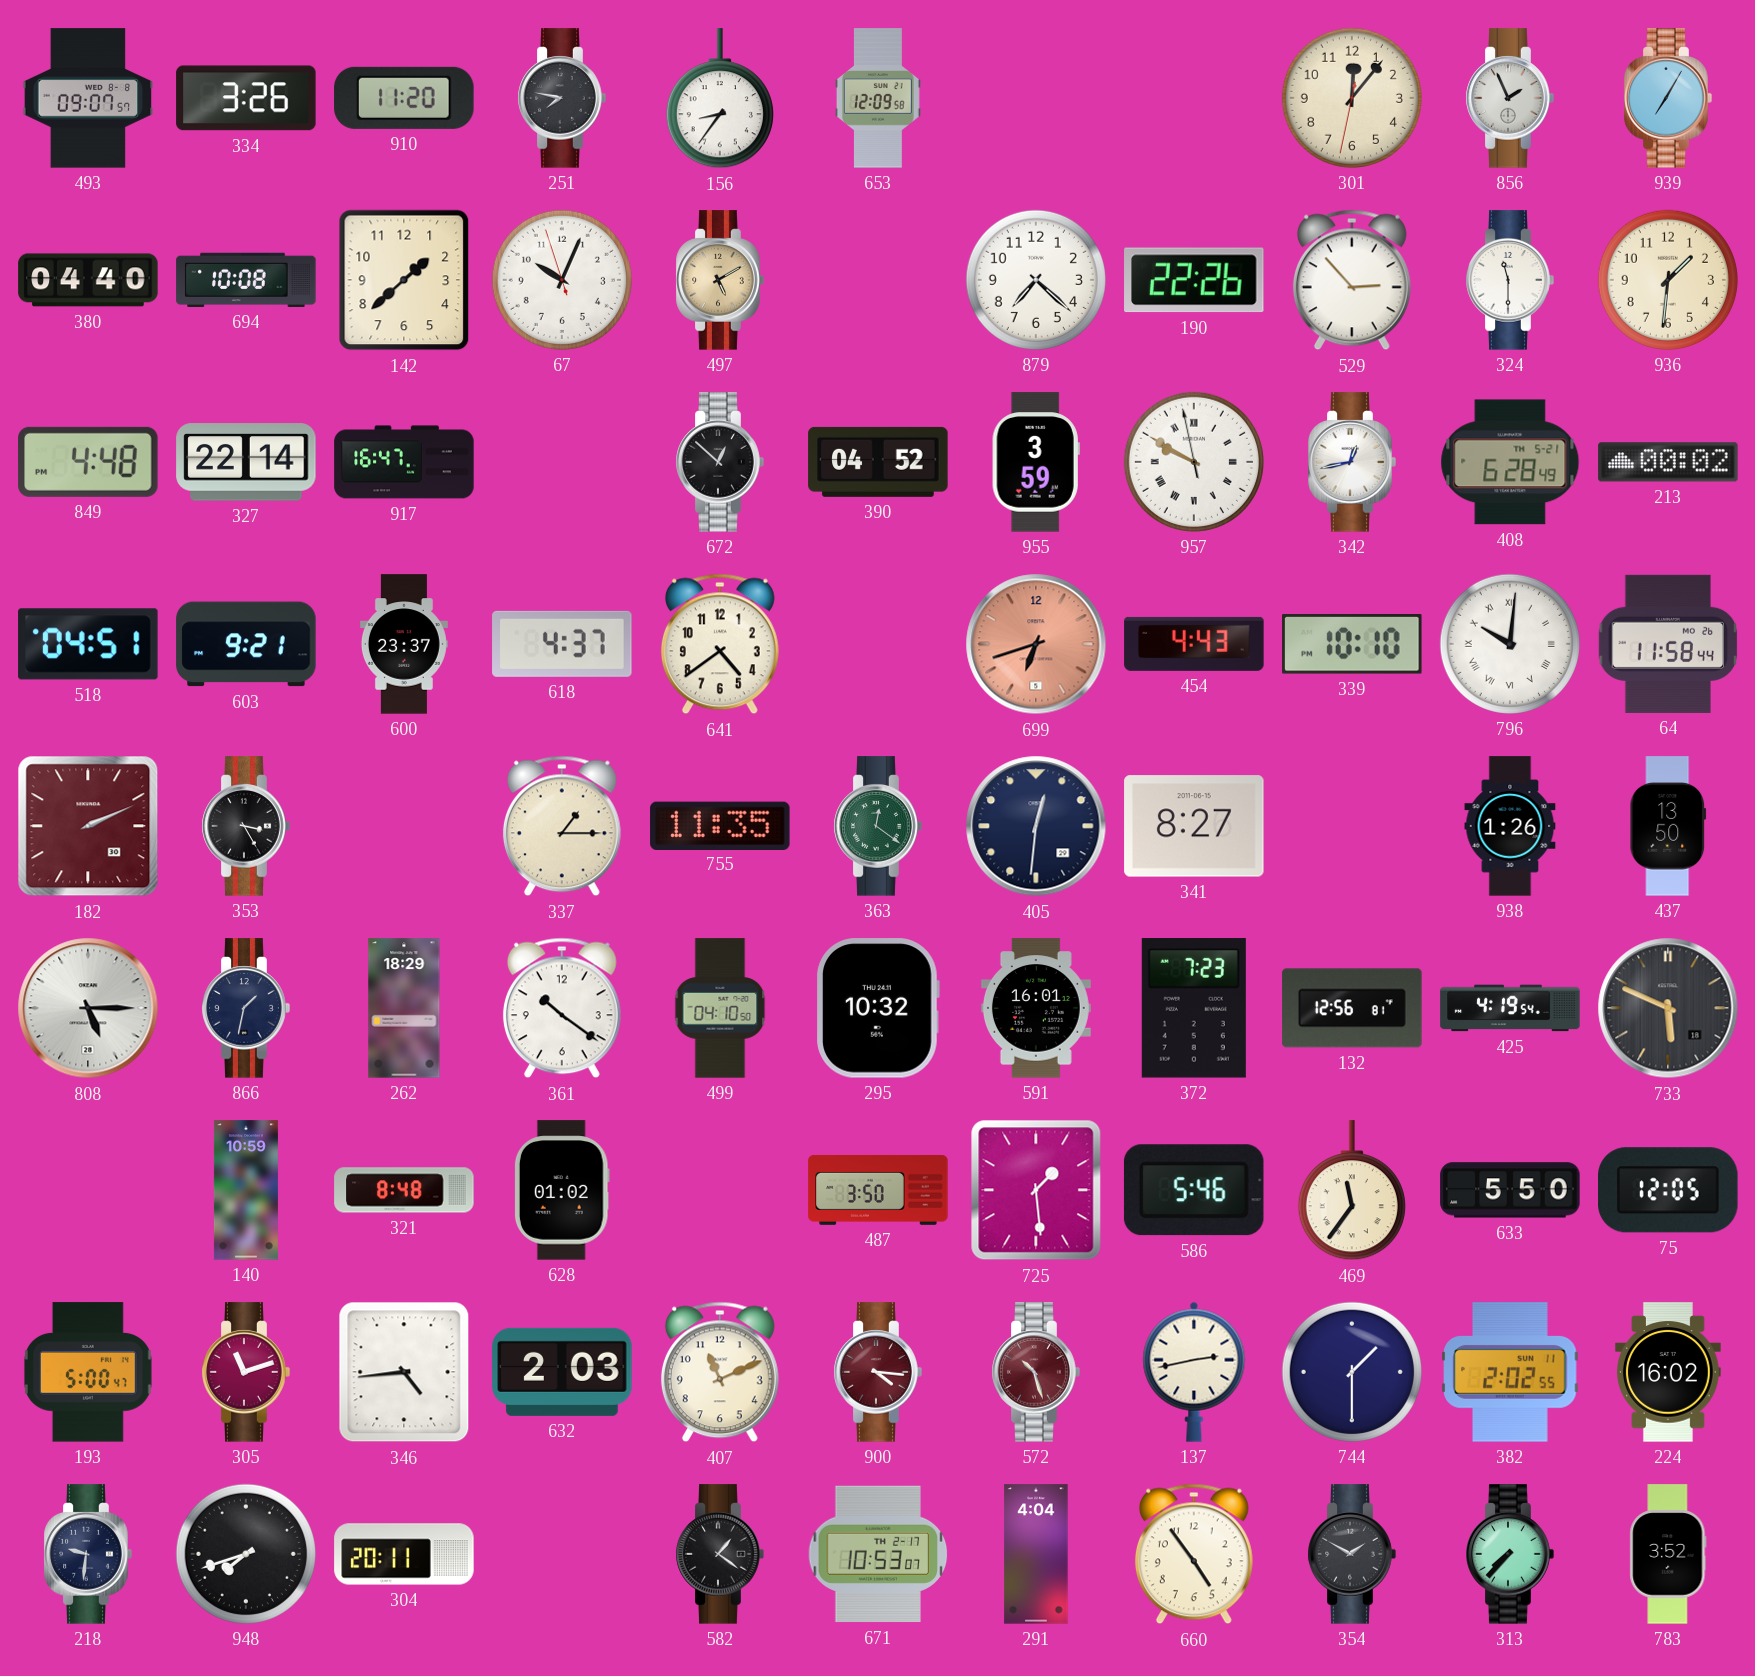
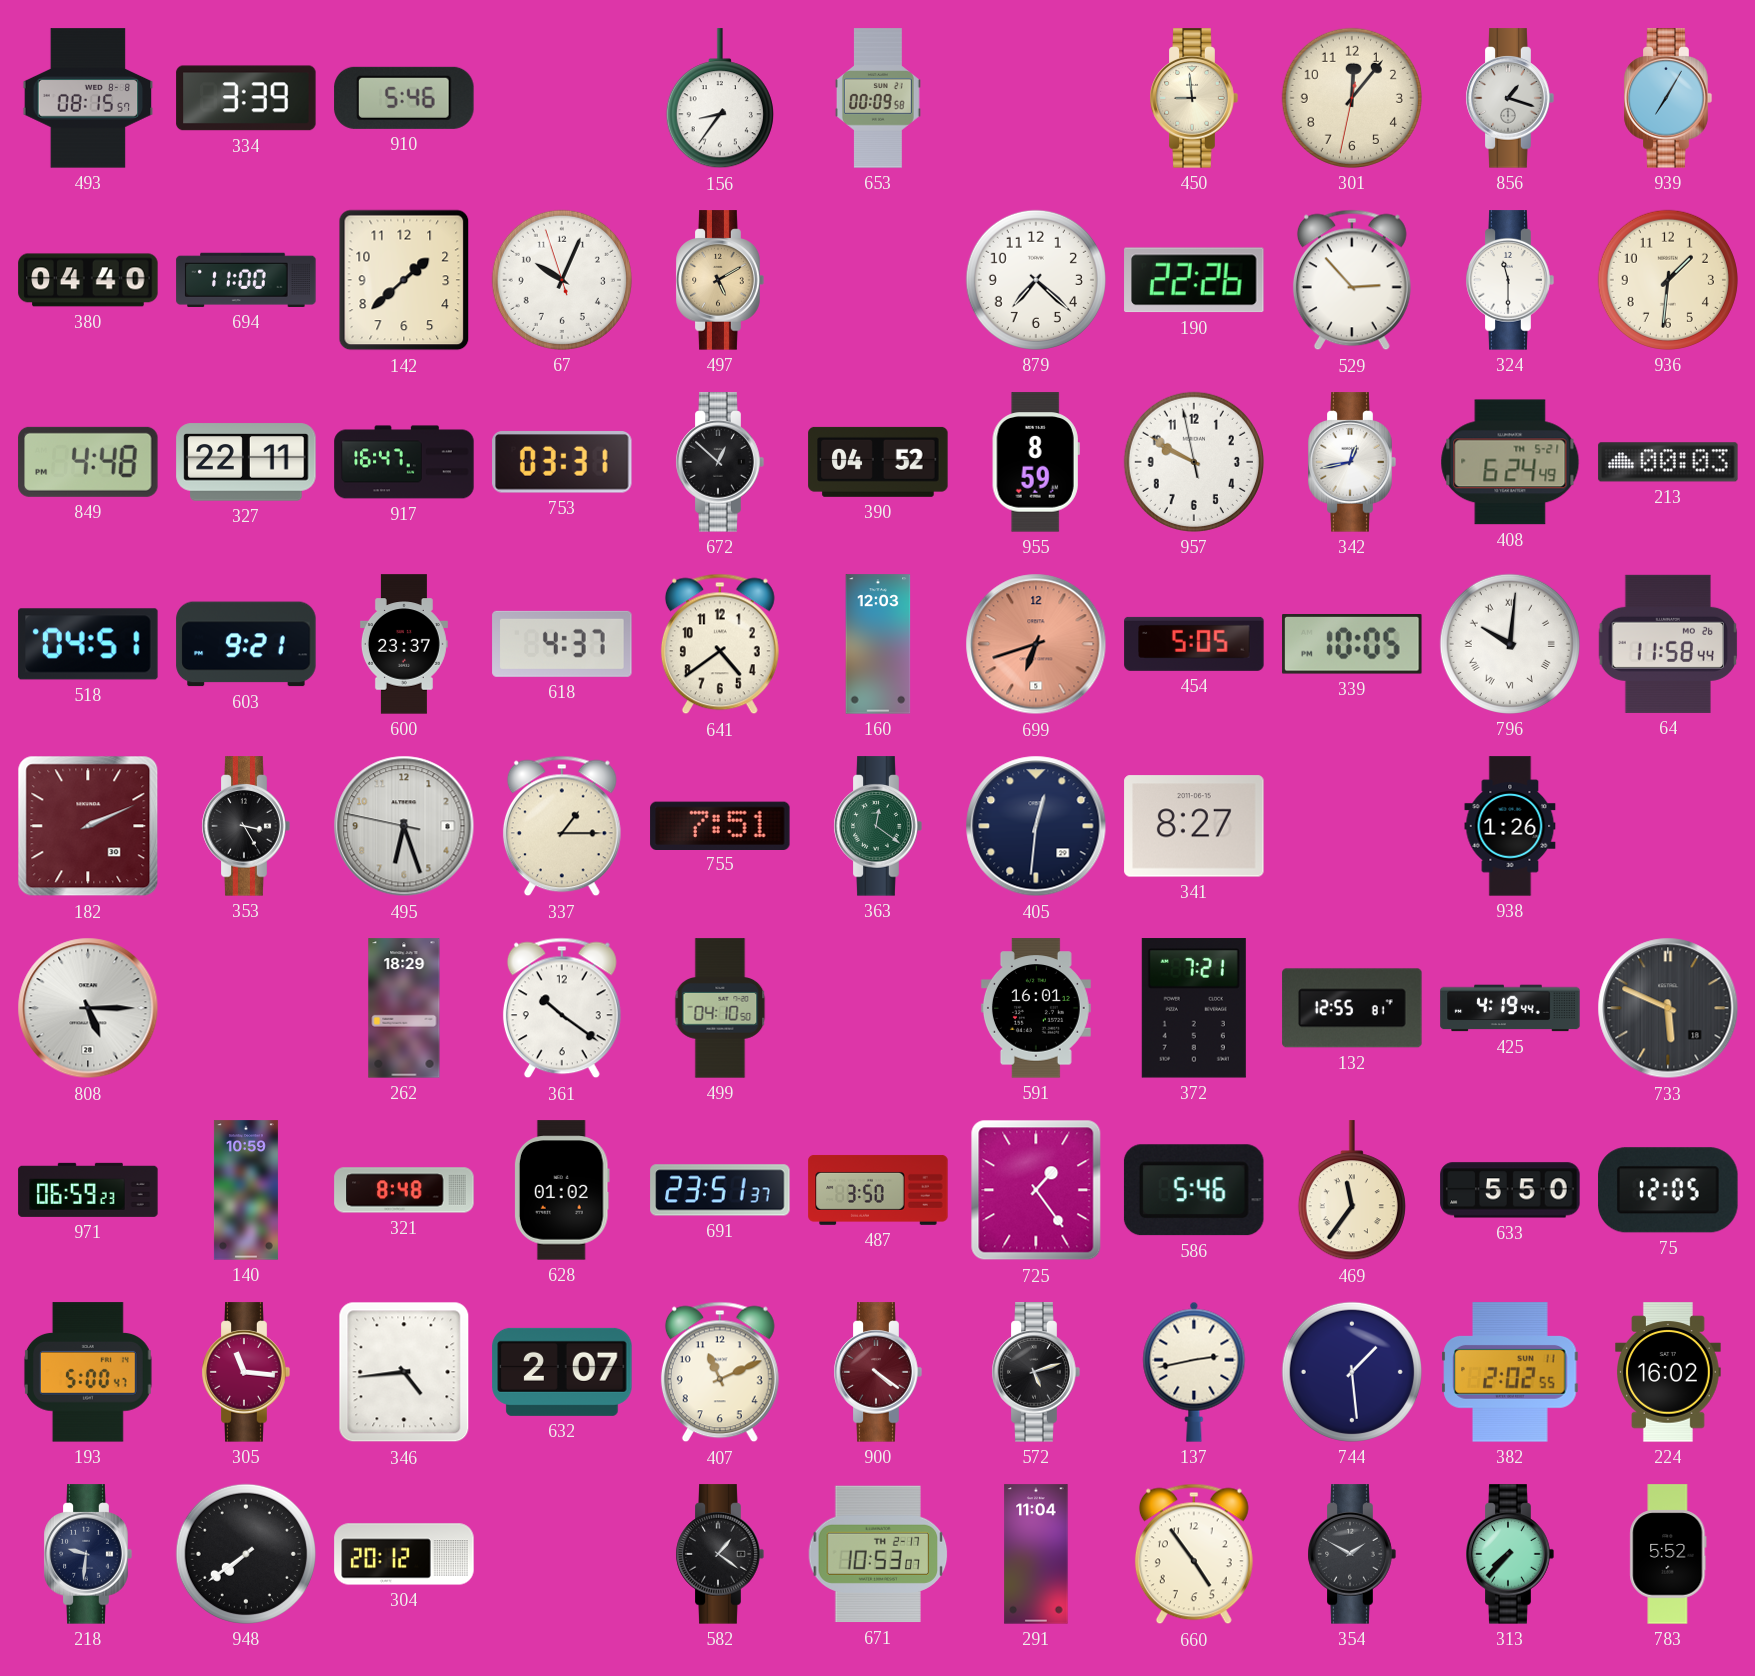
493: 09:07 -> 08:15 (88, 98)
334: 3:26 -> 3:39 (246, 98)
910: 11:20 -> 5:46 (404, 98)
251: 7:47 -> none (562, 98)
653: 12:09 -> 00:09 (878, 98)
450: none -> 8:59 (1194, 98)
856: 1:56 -> 1:18 (1510, 98)
694: 10:08 -> 11:00 (246, 280)
327: 22:14 -> 22:11 (246, 462)
753: none -> 03:31 (562, 462)
955: 3:59 -> 8:59 (1036, 462)
957 numerals: Roman -> Arabic (1194, 462)
408: 6:28 -> 6:24 (1510, 462)
213: 00:02 -> 00:03 (1668, 462)
160: none -> 12:03 (878, 644)
454: 4:43 -> 5:05 (1194, 644)
339: 10:10 -> 10:05 (1352, 645)
495: none -> 6:26 (404, 826)
755: 11:35 -> 7:51 (720, 825)
437: 13:50 -> none (1668, 826)
866: 1:32 -> none (246, 1008)
295: 10:32 -> none (878, 1008)
372: 7:23 -> 7:21 (1194, 1008)
132: 12:56 -> 12:55 (1352, 1008)
425: 4:19:54 -> 4:19:44 (1510, 1008)
971: none -> 06:59 (88, 1190)
691: none -> 23:51 (720, 1190)
725: 1:29 -> 1:24 (1036, 1190)
305: 11:12 -> 11:16 (246, 1372)
632: 2:03 -> 2:07 (562, 1372)
900: 4:16 -> 4:21 (878, 1372)
572: 10:27 -> 5:12 (1036, 1372)
572 dial: burgundy -> black (1036, 1372)
744: 1:30 -> 1:29 (1352, 1372)
948: 7:42 -> 7:39 (246, 1554)
304: 20:11 -> 20:12 (404, 1554)
291: 4:04 -> 11:04 (1036, 1554)
783: 3:52 -> 5:52 (1668, 1554)
